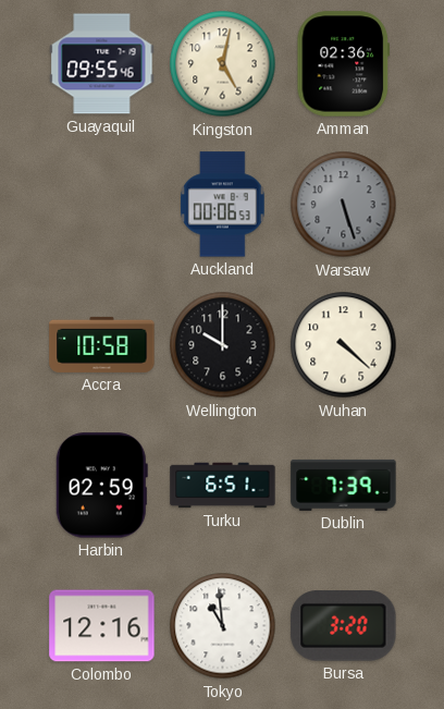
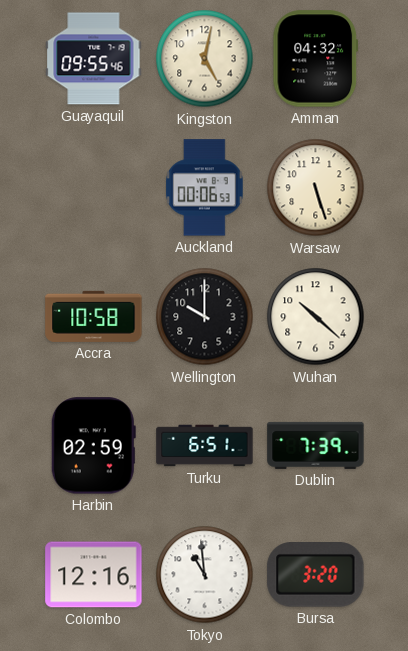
Amman: 02:36 -> 04:32 (316, 59)
Warsaw dial: grey -> cream (316, 188)
Wuhan: 4:22 -> 10:22 (316, 317)
